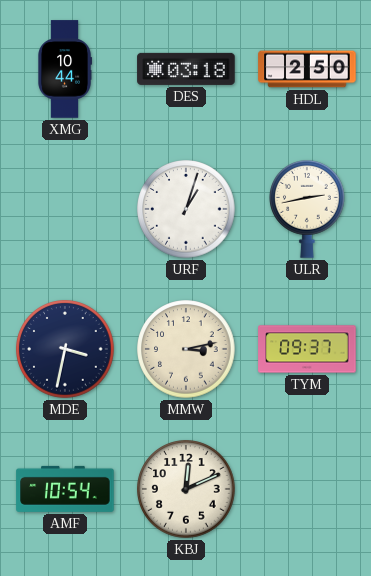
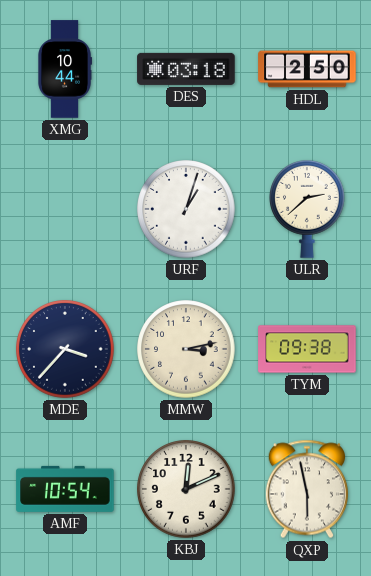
ULR: 2:43 -> 2:38 (308, 210)
MDE: 3:32 -> 3:37 (65, 349)
TYM: 09:37 -> 09:38 (307, 349)
QXP: none -> 5:58 (306, 489)
